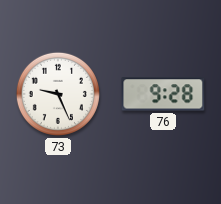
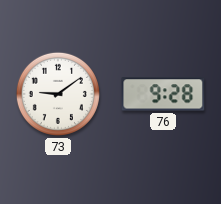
73: 9:26 -> 9:09 (58, 94)
